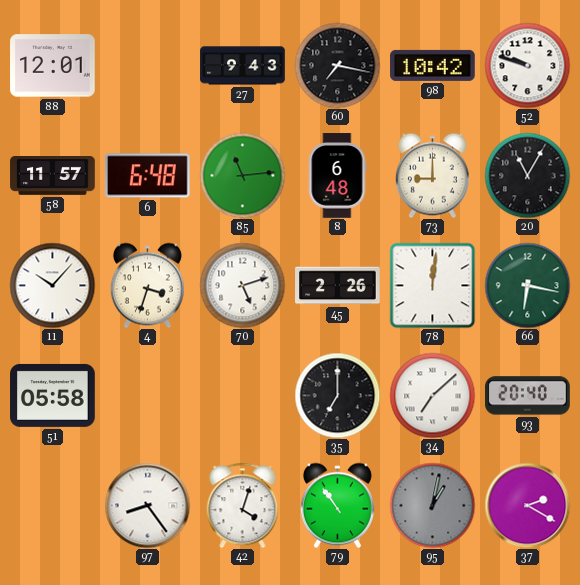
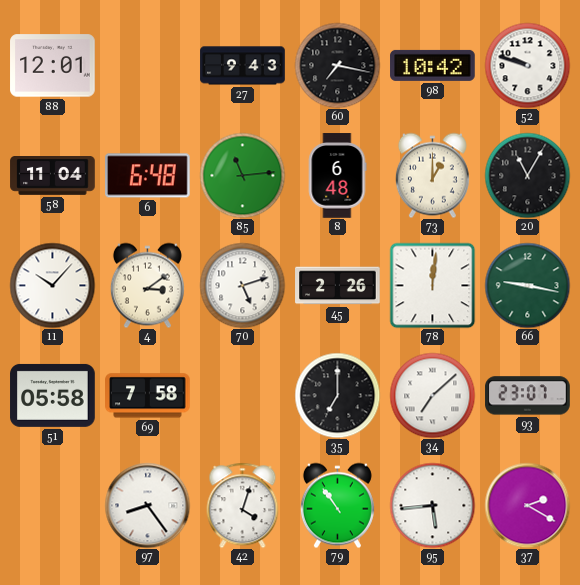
58: 11:57 -> 11:04 (53, 176)
73: 9:00 -> 1:00 (432, 175)
4: 3:33 -> 3:09 (147, 285)
66: 6:17 -> 9:17 (527, 285)
69: none -> 7:58 (148, 396)
93: 20:40 -> 23:07 (528, 396)
95: 1:02 -> 5:44 (432, 505)
95 dial: grey -> white (432, 505)
